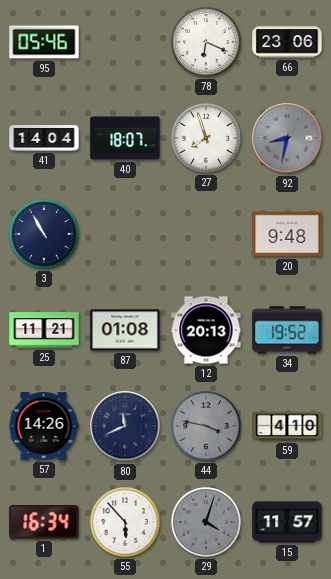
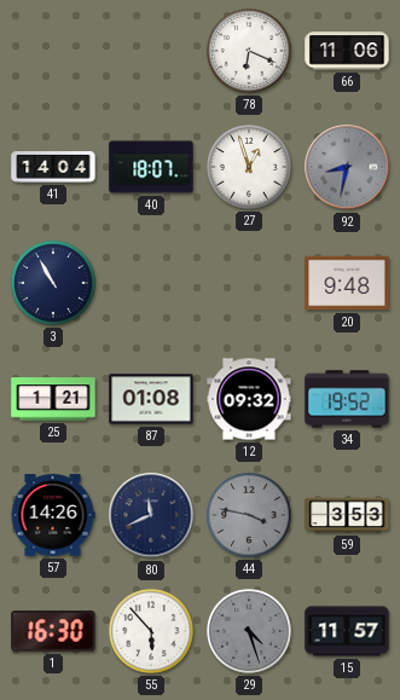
95: 05:46 -> none (44, 42)
66: 23:06 -> 11:06 (347, 51)
27: 7:57 -> 12:57 (249, 167)
25: 11:21 -> 1:21 (53, 399)
12: 20:13 -> 09:32 (249, 399)
59: 4:10 -> 3:53 (347, 515)
1: 16:34 -> 16:30 (53, 631)
29: 4:03 -> 4:27 (249, 631)
